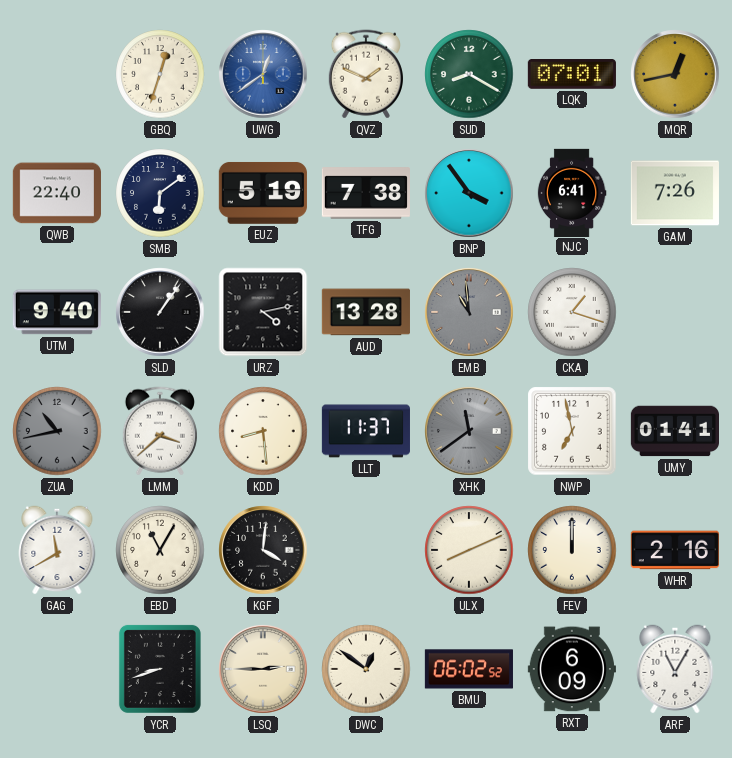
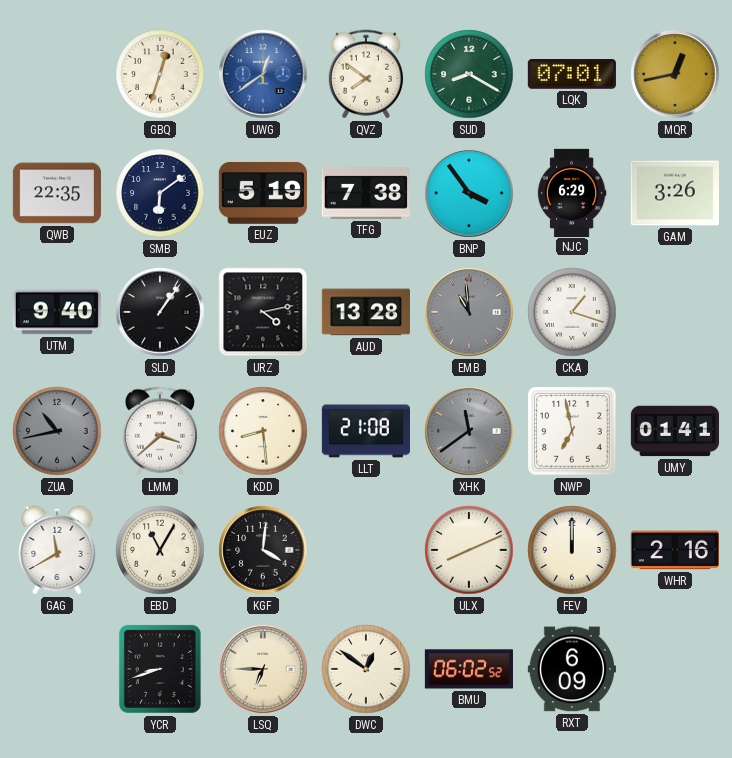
QVZ: 1:49 -> 7:51 (366, 74)
QWB: 22:40 -> 22:35 (57, 193)
NJC: 6:41 -> 6:29 (572, 192)
GAM: 7:26 -> 3:26 (675, 193)
LLT: 11:37 -> 21:08 (366, 431)
LSQ: 2:45 -> 6:45 (263, 669)
ARF: 11:05 -> none (675, 669)
